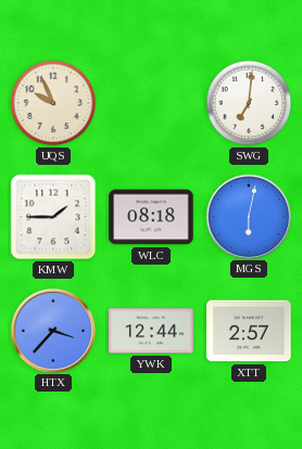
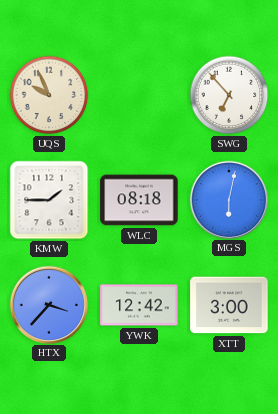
SWG: 7:01 -> 6:53 (229, 95)
YWK: 12:44 -> 12:42 (139, 305)
XTT: 2:57 -> 3:00 (229, 305)
